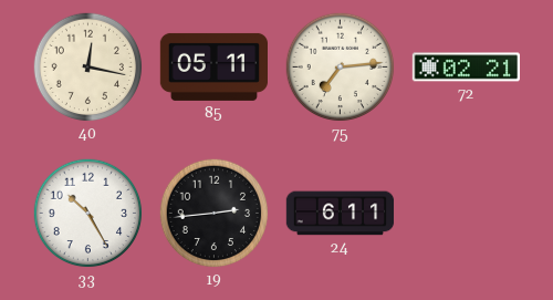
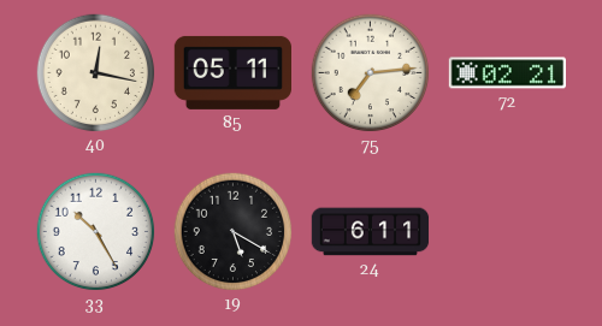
19: 2:44 -> 5:20 (234, 232)
